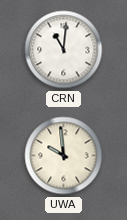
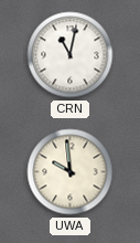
CRN: 11:01 -> 11:02 (71, 55)
